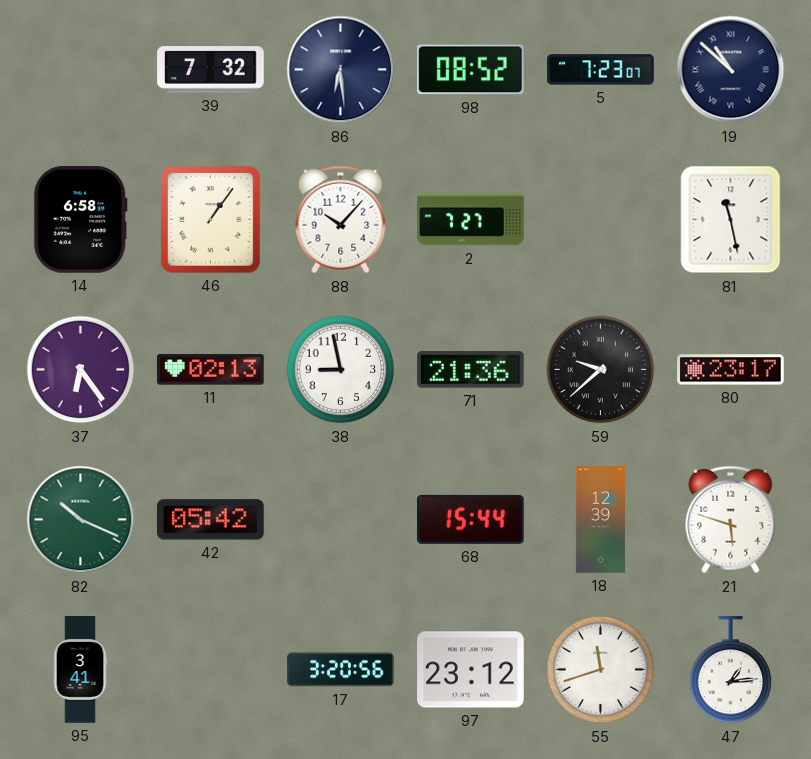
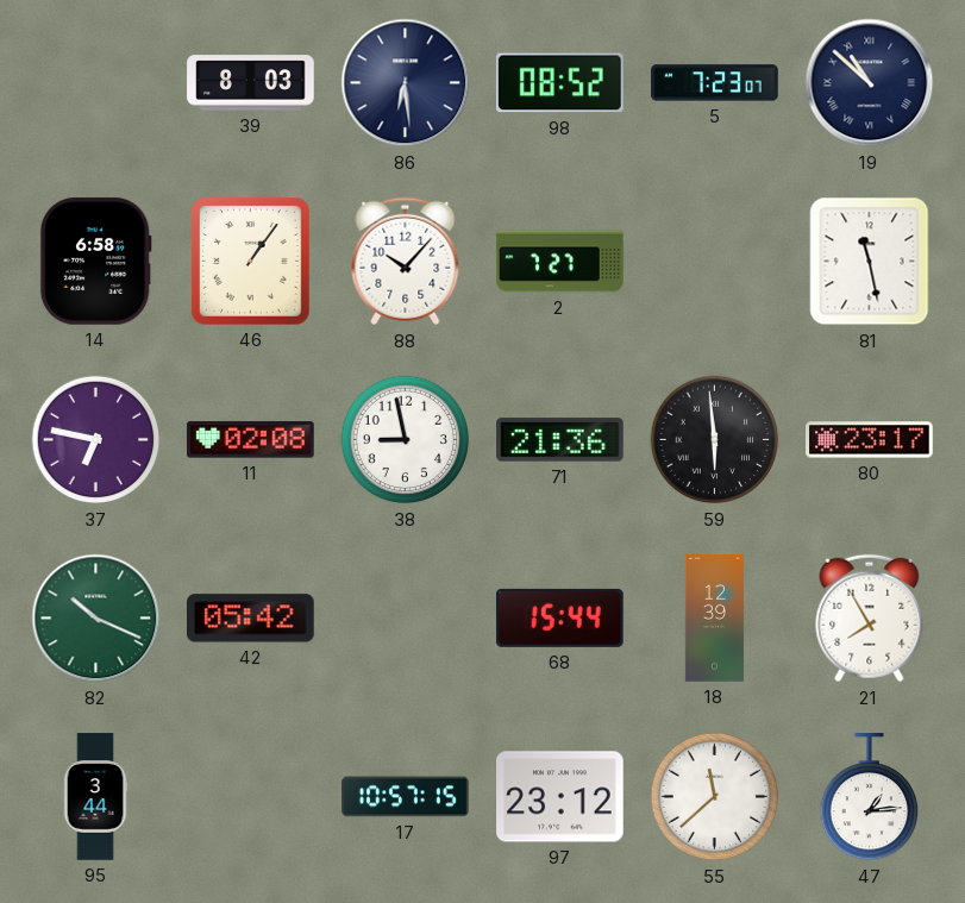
39: 7:32 -> 8:03 (251, 83)
37: 6:24 -> 6:47 (96, 440)
11: 02:13 -> 02:08 (251, 440)
59: 9:38 -> 5:59 (715, 440)
21: 5:48 -> 7:55 (870, 619)
95: 3:41 -> 3:44 (95, 797)
17: 3:20 -> 10:57 (406, 797)
55: 11:42 -> 11:38 (715, 797)
